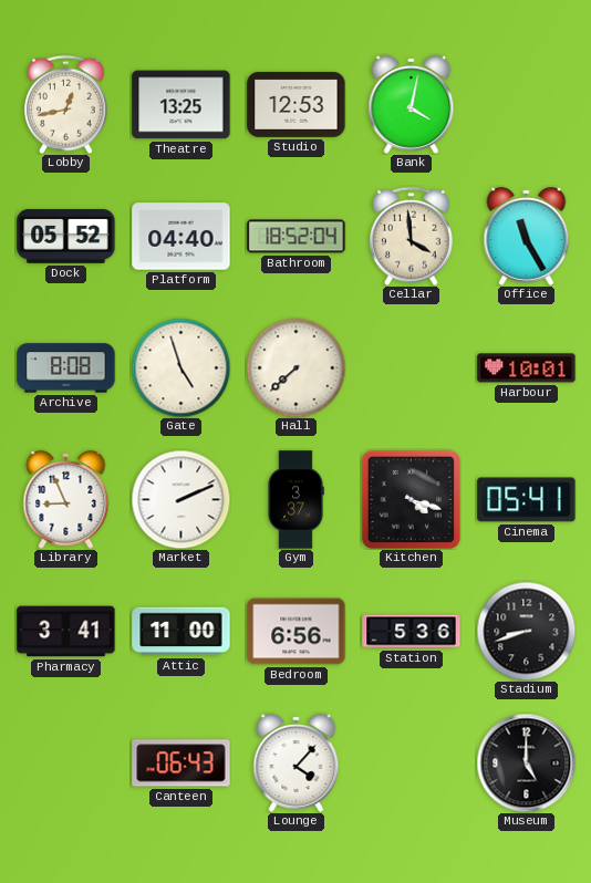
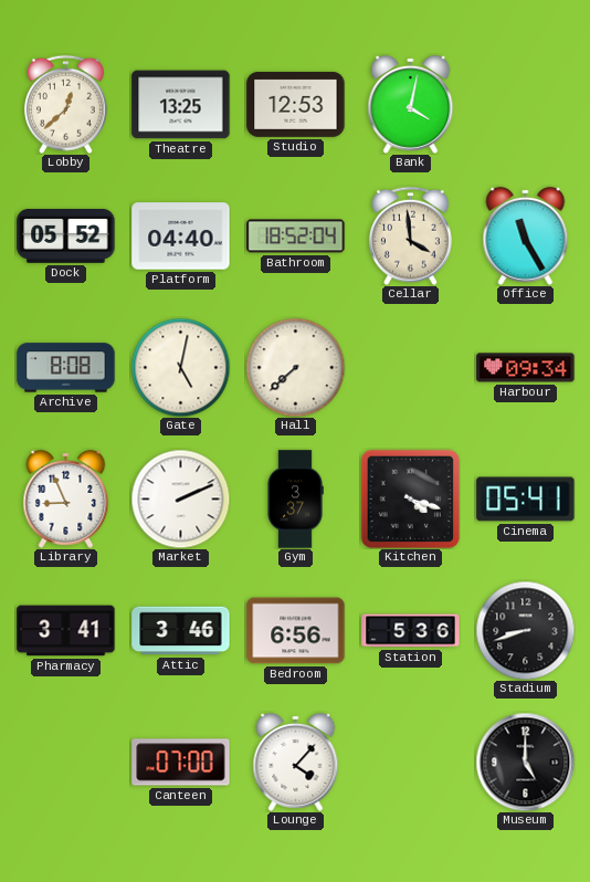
Lobby: 12:43 -> 12:38 (66, 104)
Gate: 4:57 -> 5:02 (180, 367)
Harbour: 10:01 -> 09:34 (526, 368)
Attic: 11:00 -> 3:46 (181, 631)
Canteen: 06:43 -> 07:00 (181, 763)
